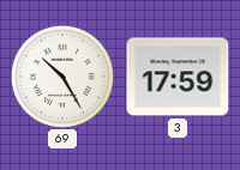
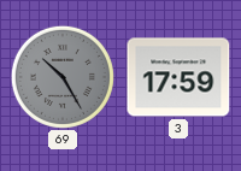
69 dial: white -> grey (63, 77)
